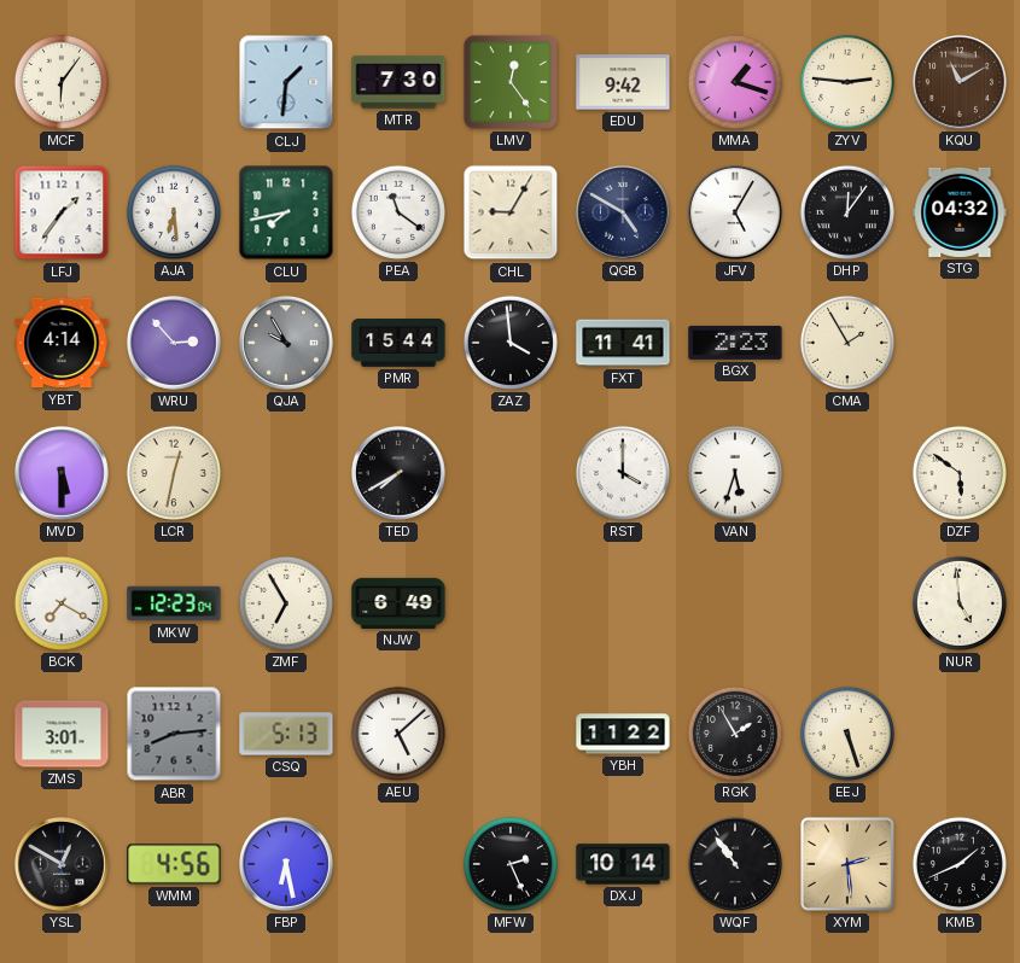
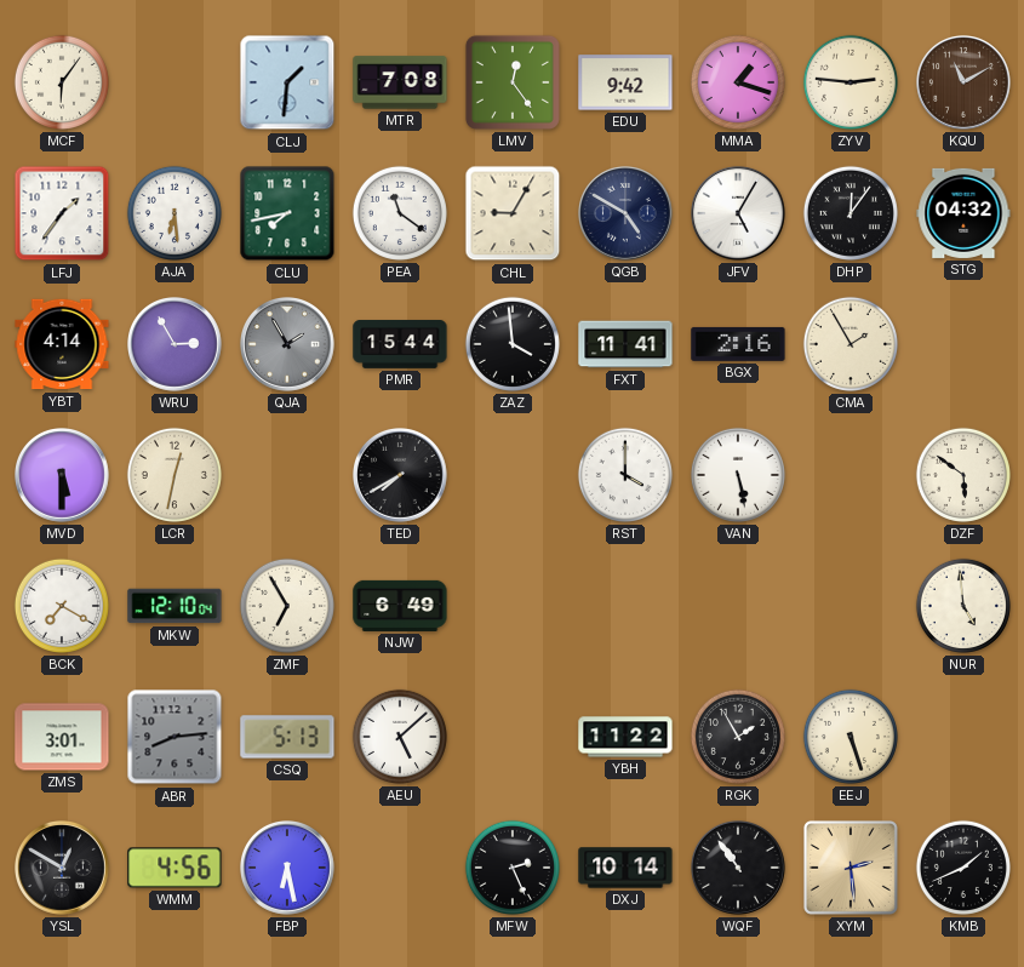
MTR: 7:30 -> 7:08 (400, 82)
WRU: 2:53 -> 2:55 (176, 345)
QJA: 9:55 -> 1:55 (288, 345)
BGX: 2:23 -> 2:16 (738, 344)
VAN: 5:33 -> 5:28 (738, 475)
MKW: 12:23 -> 12:10 (175, 606)
